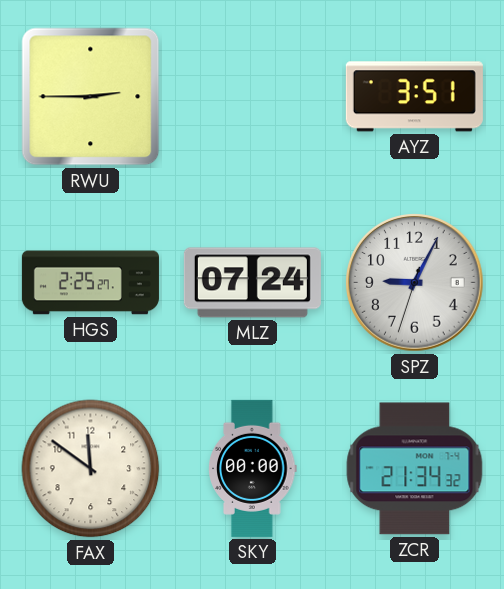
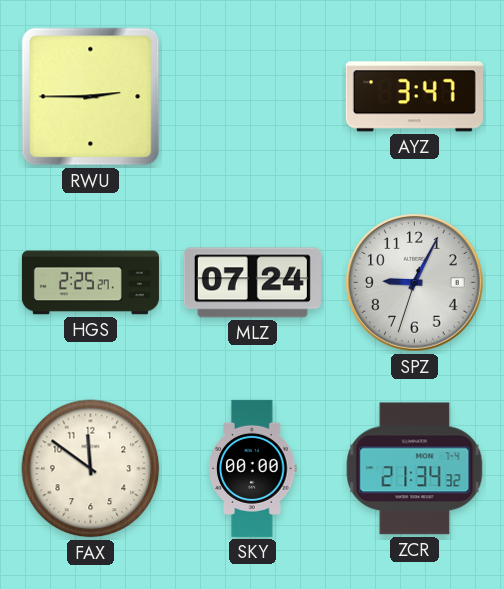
AYZ: 3:51 -> 3:47 (414, 97)
